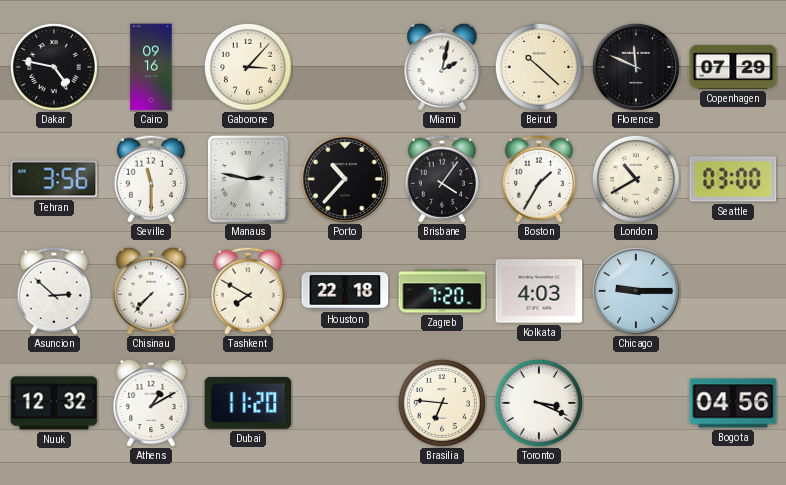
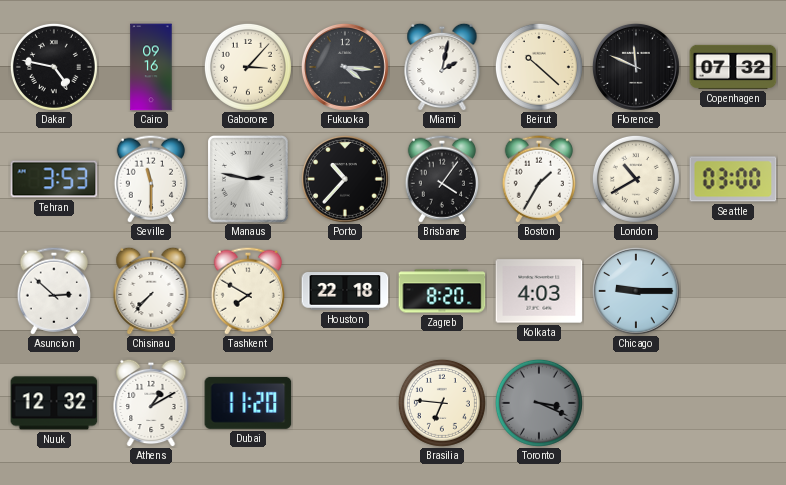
Fukuoka: none -> 4:16 (345, 67)
Copenhagen: 07:29 -> 07:32 (733, 67)
Tehran: 3:56 -> 3:53 (54, 179)
Zagreb: 7:20 -> 8:20 (442, 291)
Toronto dial: white -> grey (539, 403)
Bogota: 04:56 -> none (733, 403)
